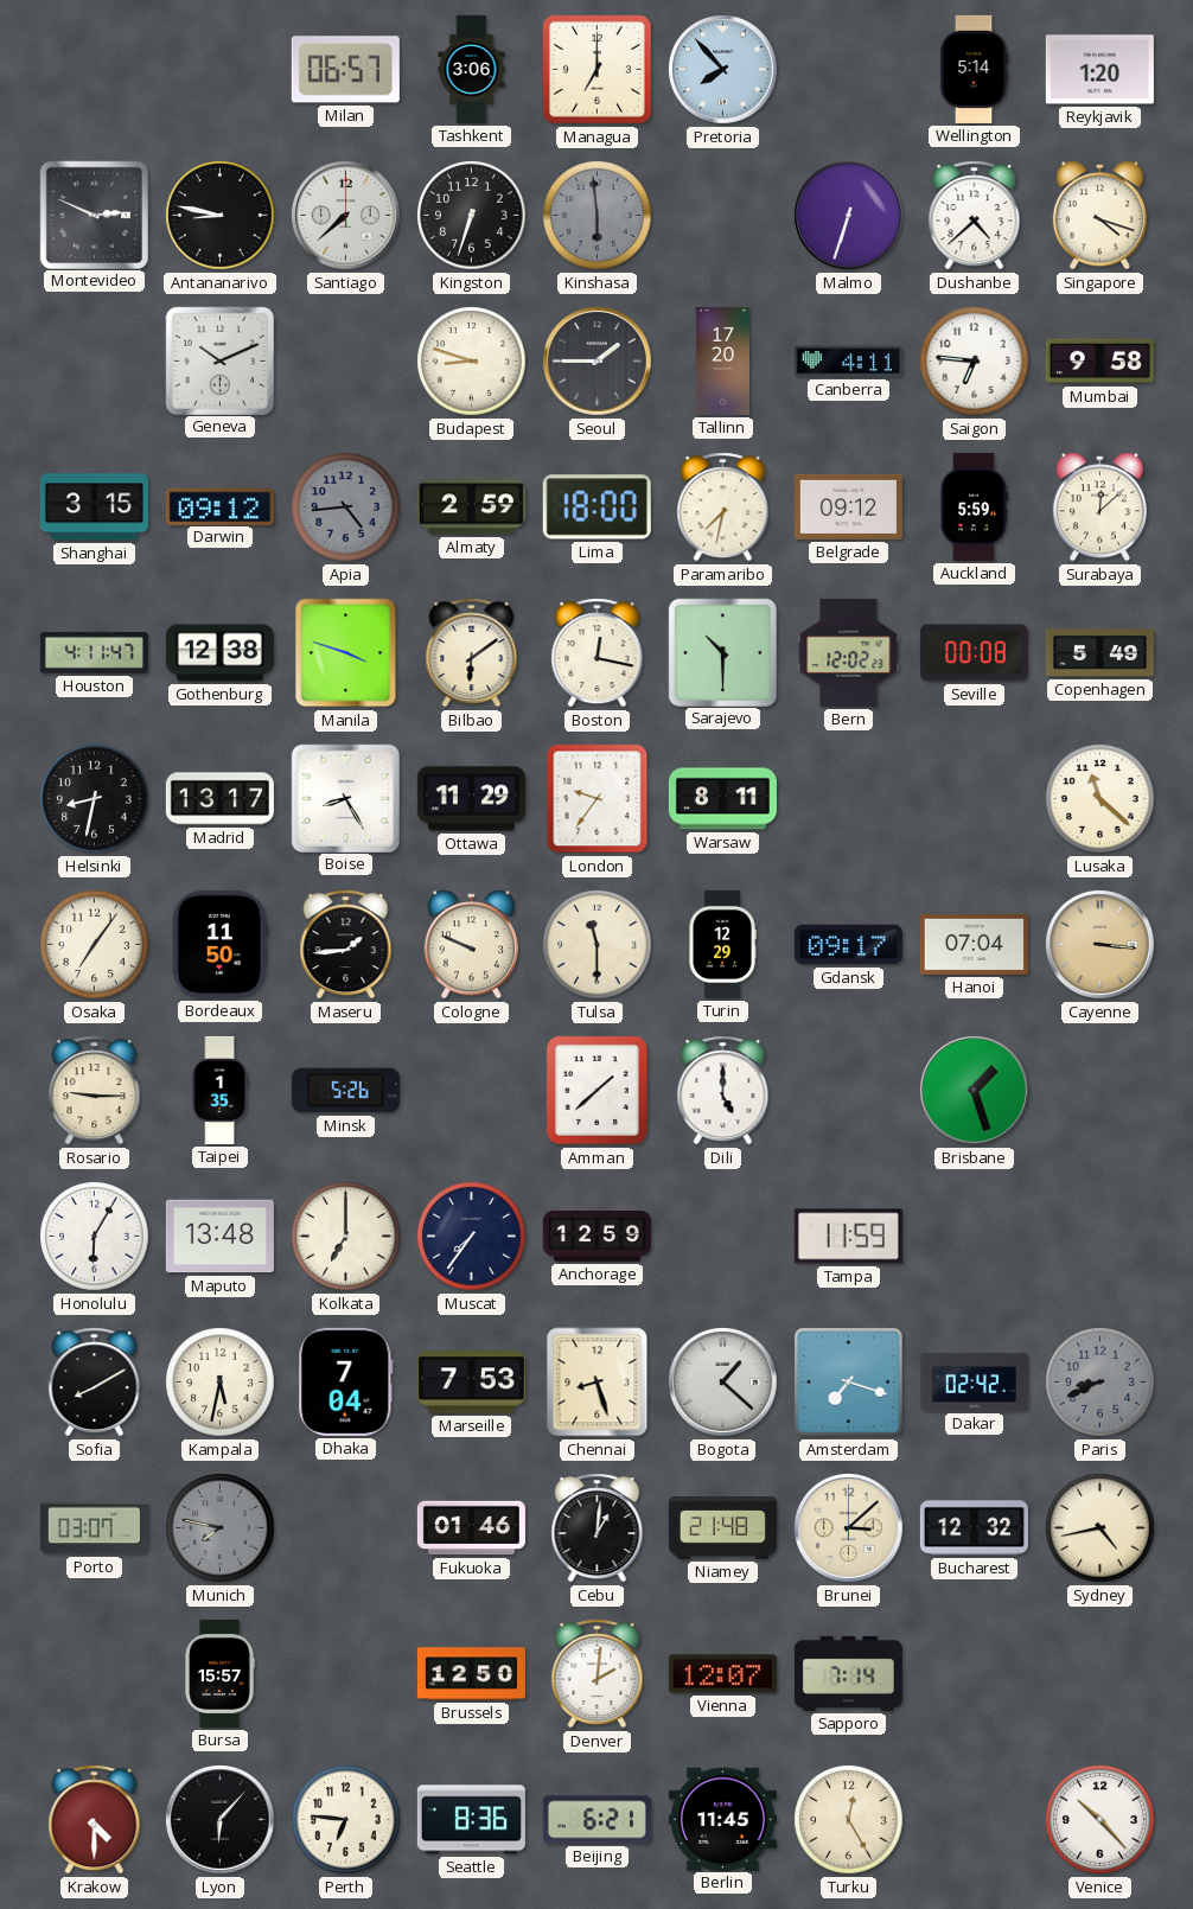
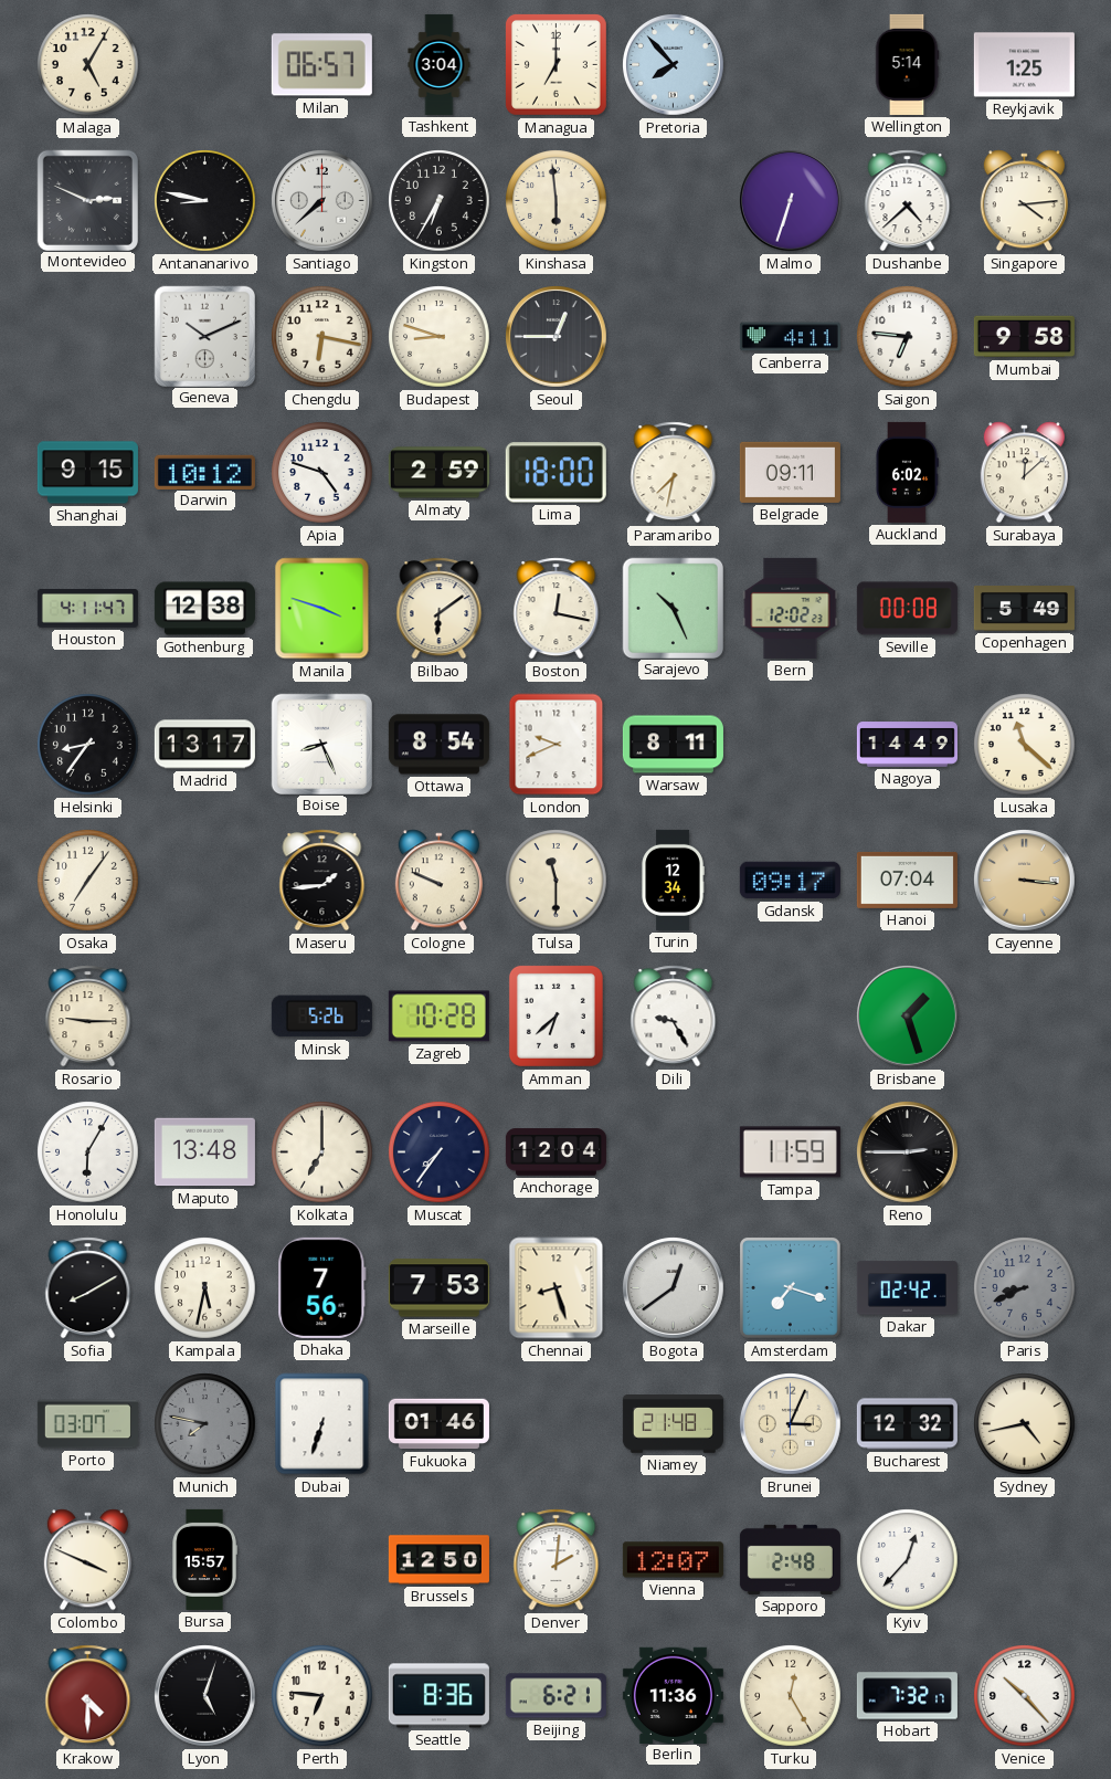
Malaga: none -> 5:05 (88, 65)
Tashkent: 3:06 -> 3:04 (440, 64)
Reykjavik: 1:20 -> 1:25 (1024, 65)
Kingston: 6:33 -> 6:35 (440, 201)
Kinshasa dial: grey -> cream (557, 201)
Singapore: 4:18 -> 4:14 (1024, 201)
Chengdu: none -> 6:17 (322, 337)
Seoul: 1:45 -> 12:45 (557, 337)
Tallinn: 17:20 -> none (722, 360)
Shanghai: 3:15 -> 9:15 (87, 473)
Darwin: 09:12 -> 10:12 (204, 472)
Apia: 4:44 -> 4:48 (322, 473)
Apia dial: grey -> white (322, 473)
Belgrade: 09:12 -> 09:11 (790, 472)
Auckland: 5:59 -> 6:02 (908, 472)
Sarajevo: 10:30 -> 10:26 (673, 608)
Helsinki: 8:32 -> 8:36 (88, 745)
Boise: 8:25 -> 8:26 (321, 744)
Ottawa: 11:29 -> 8:54 (438, 745)
London: 9:36 -> 9:41 (557, 745)
Nagoya: none -> 14:49 (907, 745)
Bordeaux: 11:50 -> none (219, 944)
Turin: 12:29 -> 12:34 (673, 880)
Taipei: 1:35 -> none (219, 1090)
Zagreb: none -> 10:28 (438, 1017)
Amman: 1:38 -> 6:38 (555, 1015)
Dili: 5:00 -> 9:25 (674, 1017)
Anchorage: 12:59 -> 12:04 (555, 1152)
Reno: none -> 2:45 (908, 1152)
Dhaka: 7:04 -> 7:56 (322, 1287)
Bogota: 1:22 -> 12:39 (674, 1288)
Dubai: none -> 6:33 (322, 1424)
Cebu: 1:01 -> none (598, 1528)
Brunei: 3:08 -> 3:04 (791, 1424)
Colombo: none -> 3:49 (87, 1560)
Sapporo: 7:14 -> 2:48 (790, 1559)
Kyiv: none -> 12:37 (908, 1560)
Lyon: 6:07 -> 5:03 (205, 1696)
Berlin: 11:45 -> 11:36 (673, 1695)
Hobart: none -> 7:32 (907, 1696)
